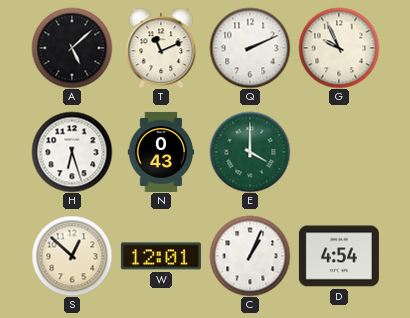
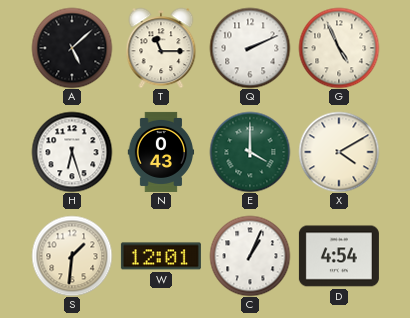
T: 11:11 -> 11:15 (161, 48)
G: 9:56 -> 4:56 (339, 48)
X: none -> 4:10 (339, 152)
S: 12:52 -> 1:31 (72, 256)
